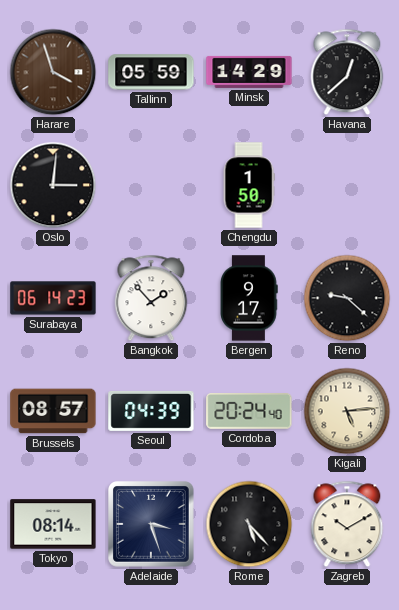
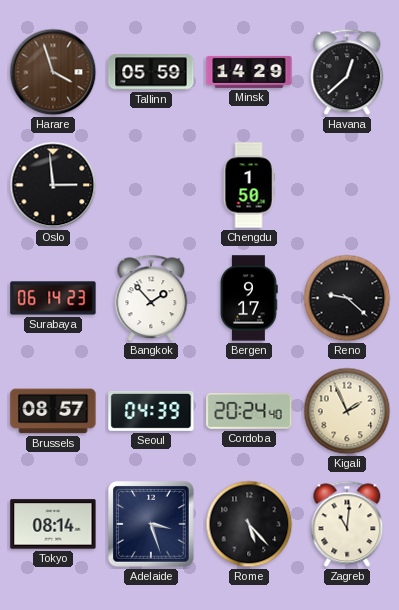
Oslo: 3:01 -> 2:59 (53, 185)
Kigali: 5:14 -> 1:56 (347, 411)
Zagreb: 10:10 -> 11:01 (347, 524)
